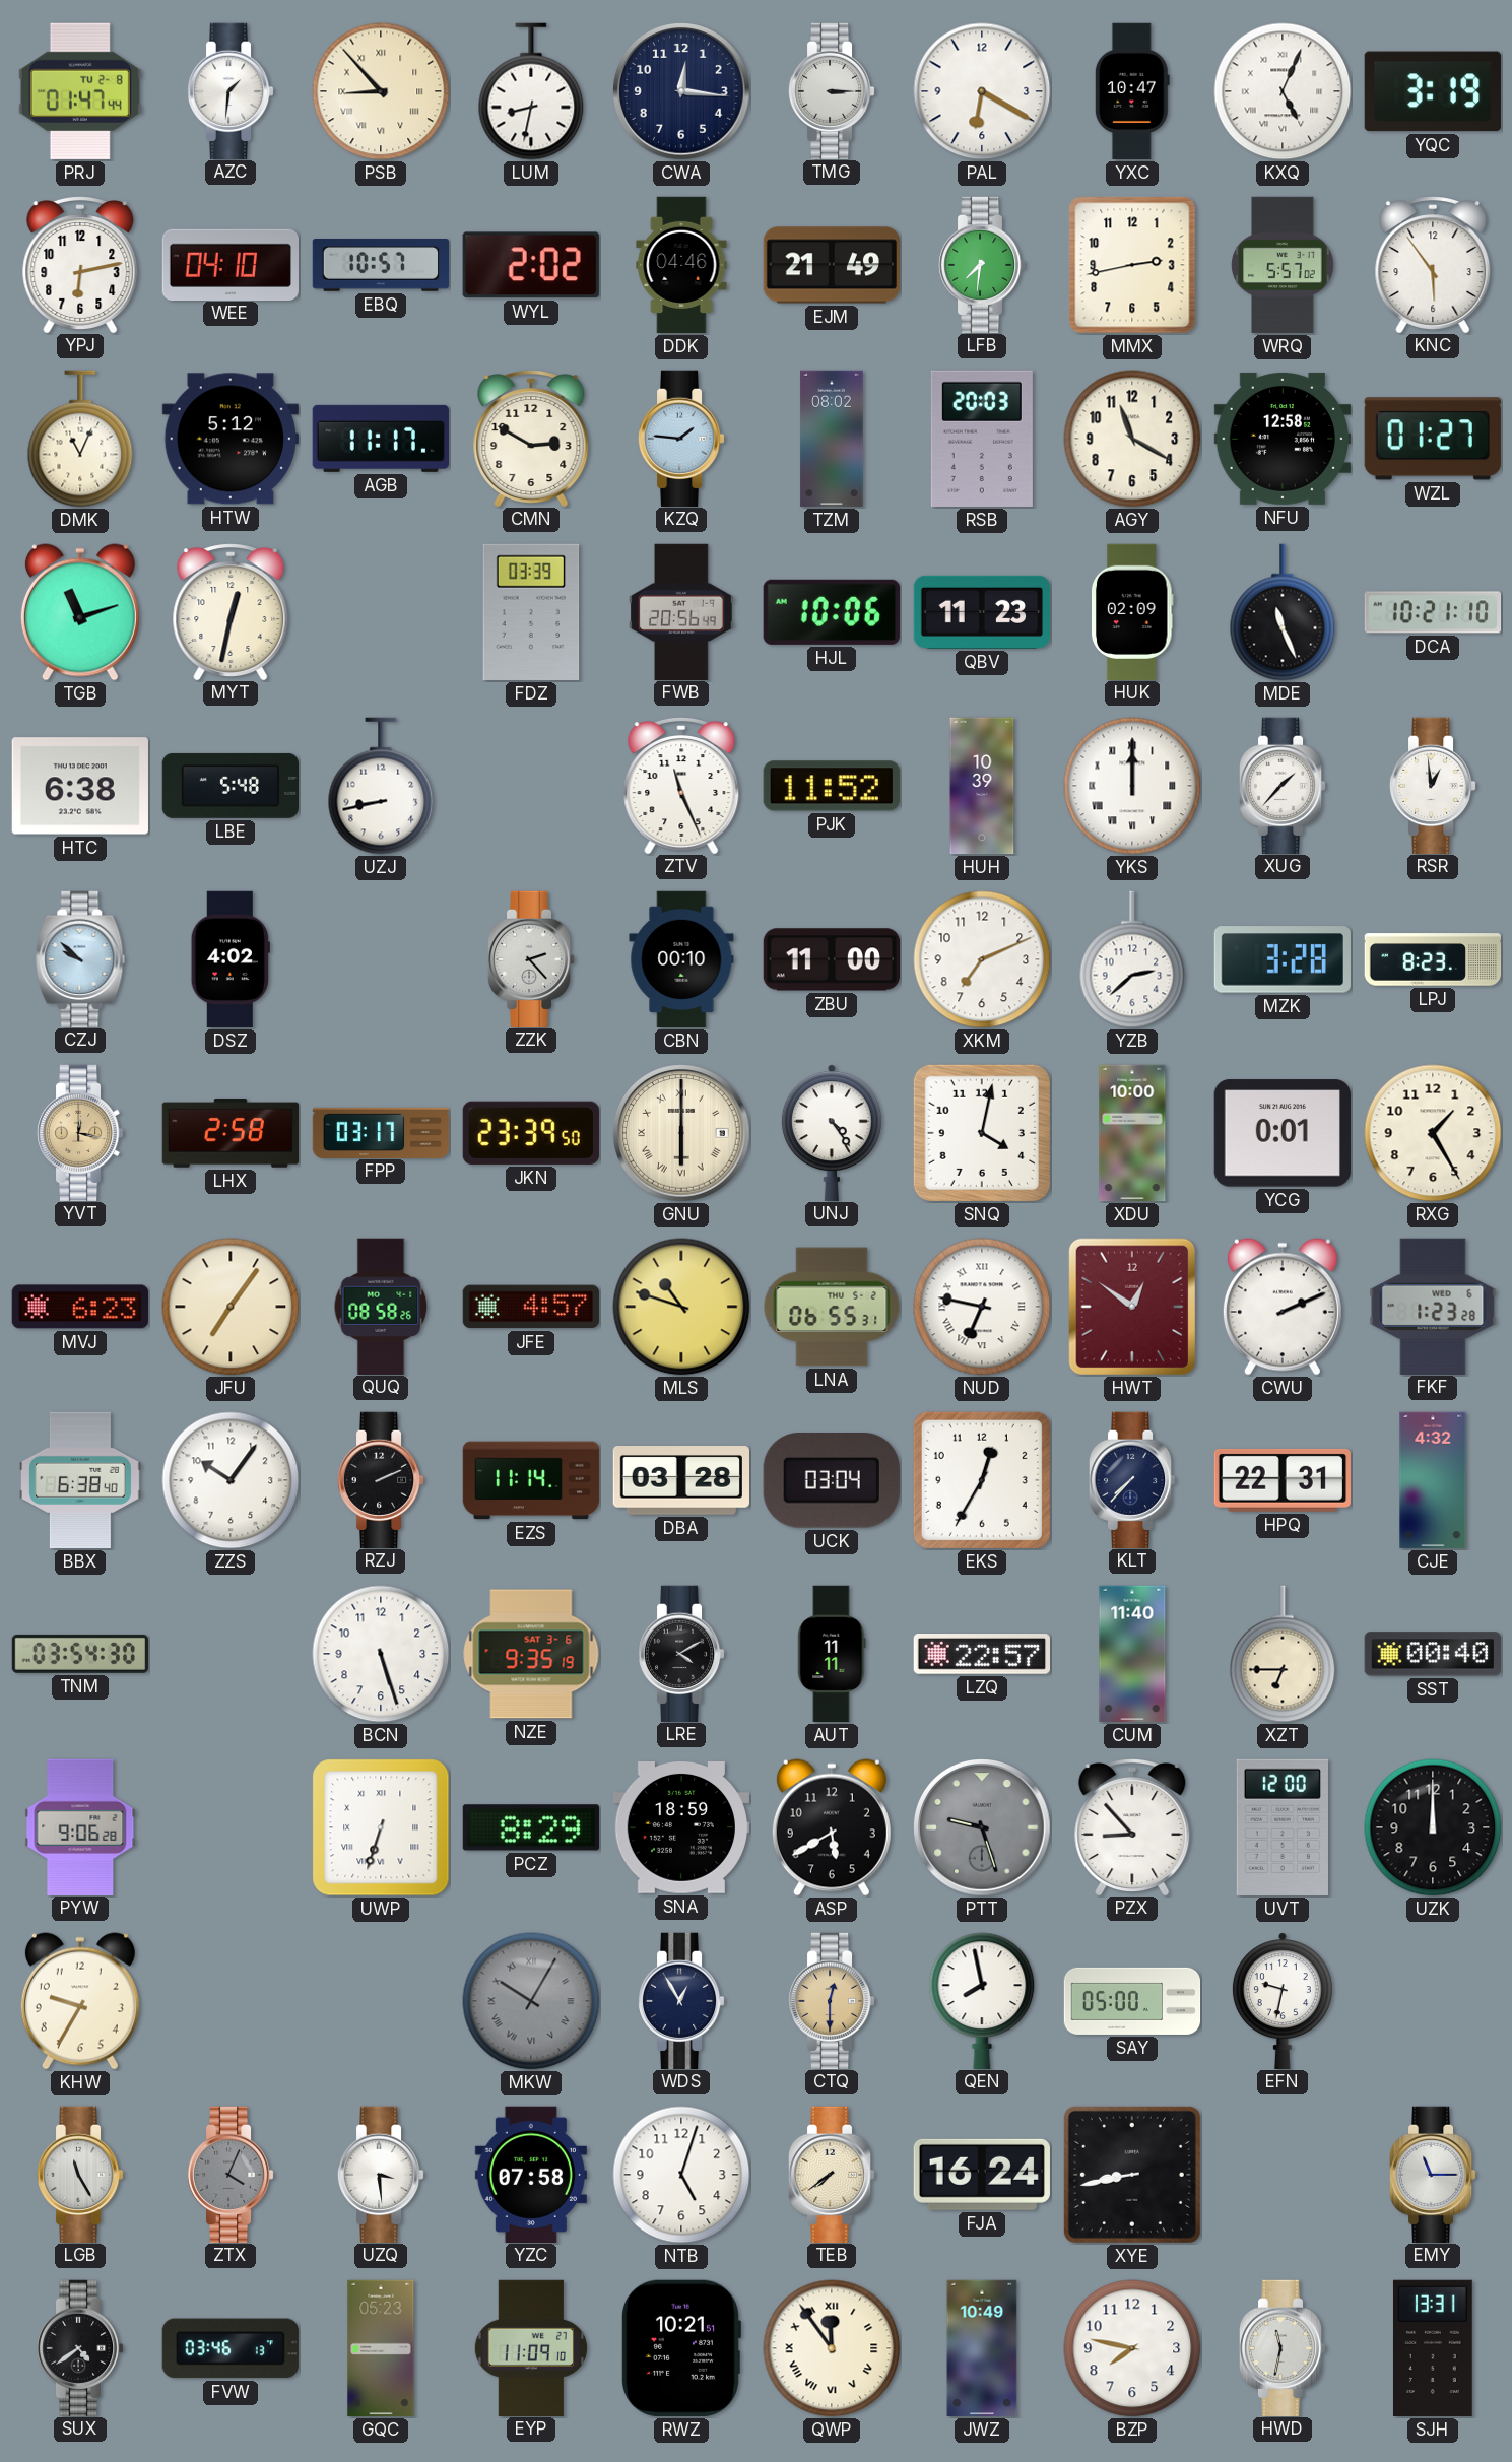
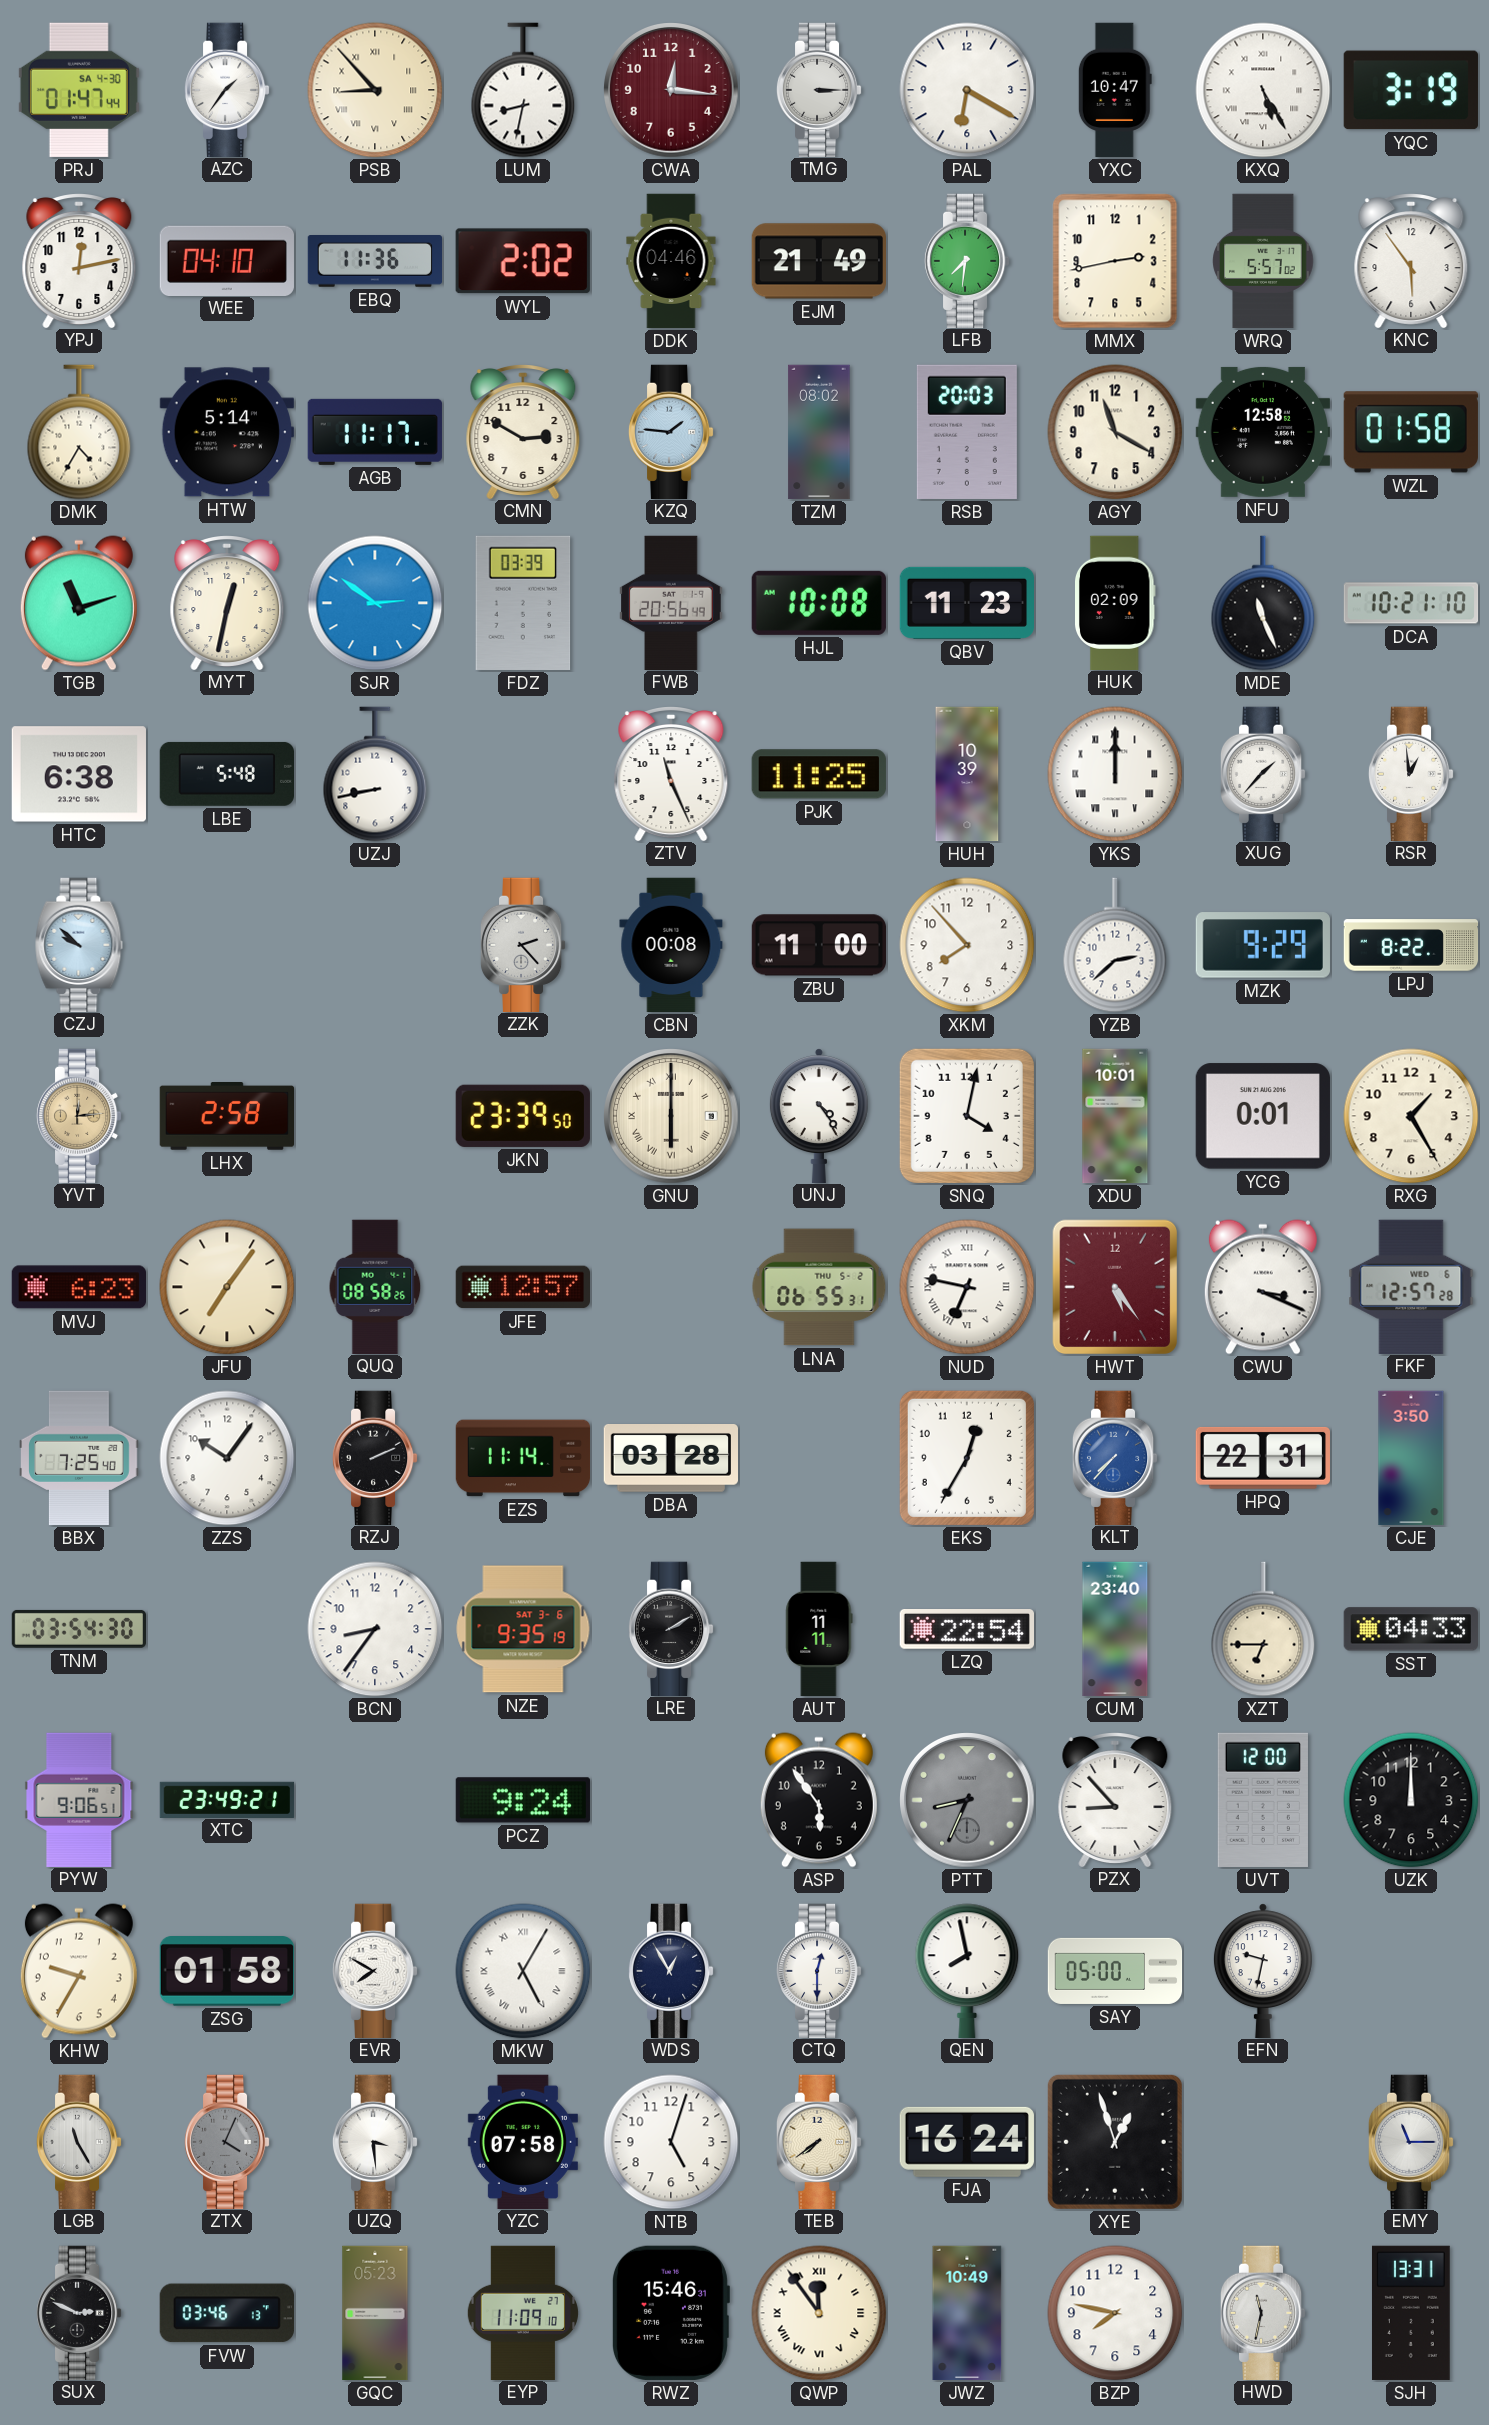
PRJ date: TU 2-8 -> SA 4-30 (79, 90)
AZC: 1:31 -> 1:36 (227, 89)
CWA dial: navy -> burgundy (671, 90)
KXQ: 5:04 -> 5:25 (1263, 90)
YPJ: 6:13 -> 12:13 (79, 261)
EBQ: 10:57 -> 11:36 (374, 262)
DMK: 11:04 -> 4:35 (79, 432)
HTW: 5:12 -> 5:14 (227, 432)
WZL: 01:27 -> 01:58 (1411, 432)
SJR: none -> 2:51 (375, 603)
HJL: 10:06 -> 10:08 (819, 603)
PJK: 11:52 -> 11:25 (819, 774)
DSZ: 4:02 -> none (231, 959)
CBN: 00:10 -> 00:08 (671, 945)
XKM: 7:11 -> 7:53 (967, 945)
MZK: 3:28 -> 9:29 (1263, 945)
LPJ: 8:23 -> 8:22 (1411, 945)
YVT: 12:17 -> 12:14 (79, 1115)
FPP: 03:17 -> none (381, 1132)
XDU: 10:00 -> 10:01 (1115, 1116)
JFE: 4:57 -> 12:57 (522, 1287)
MLS: 10:48 -> none (681, 1307)
HWT: 12:51 -> 5:24 (1115, 1287)
CWU: 2:11 -> 3:19 (1263, 1287)
FKF: 1:23 -> 12:57 (1411, 1286)
BBX: 6:38 -> 7:25 (80, 1458)
UCK: 03:04 -> none (832, 1481)
KLT dial: navy -> blue (1115, 1457)
CJE: 4:32 -> 3:50 (1411, 1458)
BCN: 5:27 -> 8:36 (375, 1629)
LRE: 4:10 -> 2:10 (671, 1628)
LZQ: 22:57 -> 22:54 (966, 1630)
CUM: 11:40 -> 23:40 (1115, 1629)
SST: 00:40 -> 04:33 (1411, 1629)
PYW: 9:06:28 -> 9:06:51 (79, 1799)
XTC: none -> 23:49 (227, 1799)
UWP: 6:33 -> none (381, 1827)
PCZ: 8:29 -> 9:24 (523, 1800)
SNA: 18:59 -> none (680, 1828)
ASP: 5:40 -> 5:54 (819, 1800)
PTT: 9:27 -> 8:34 (967, 1800)
ZSG: none -> 01:58 (227, 1972)
EVR: none -> 7:50 (375, 1970)
MKW: 10:05 -> 5:05 (523, 1971)
MKW dial: grey -> white (523, 1971)
CTQ dial: champagne -> white (819, 1970)
XYE: 8:43 -> 12:57 (1115, 2142)
SUX: 4:39 -> 2:49 (79, 2312)
RWZ: 10:21 -> 15:46 (670, 2313)
